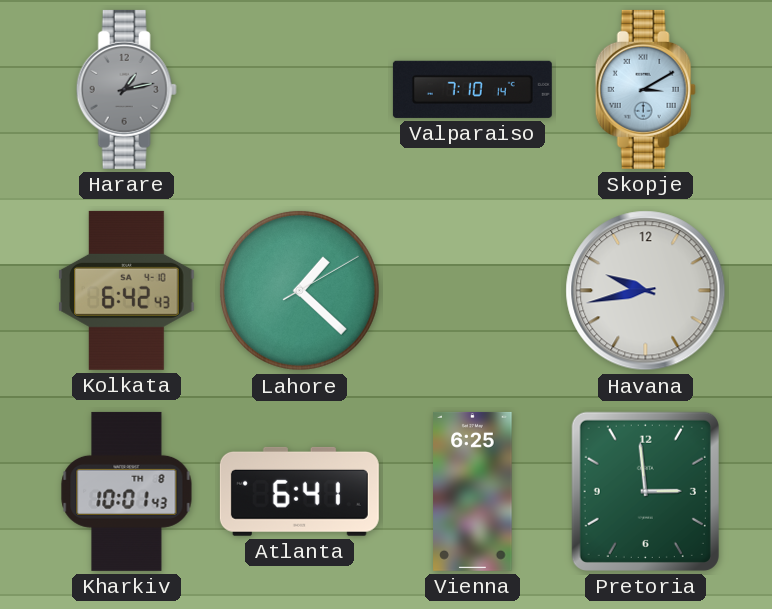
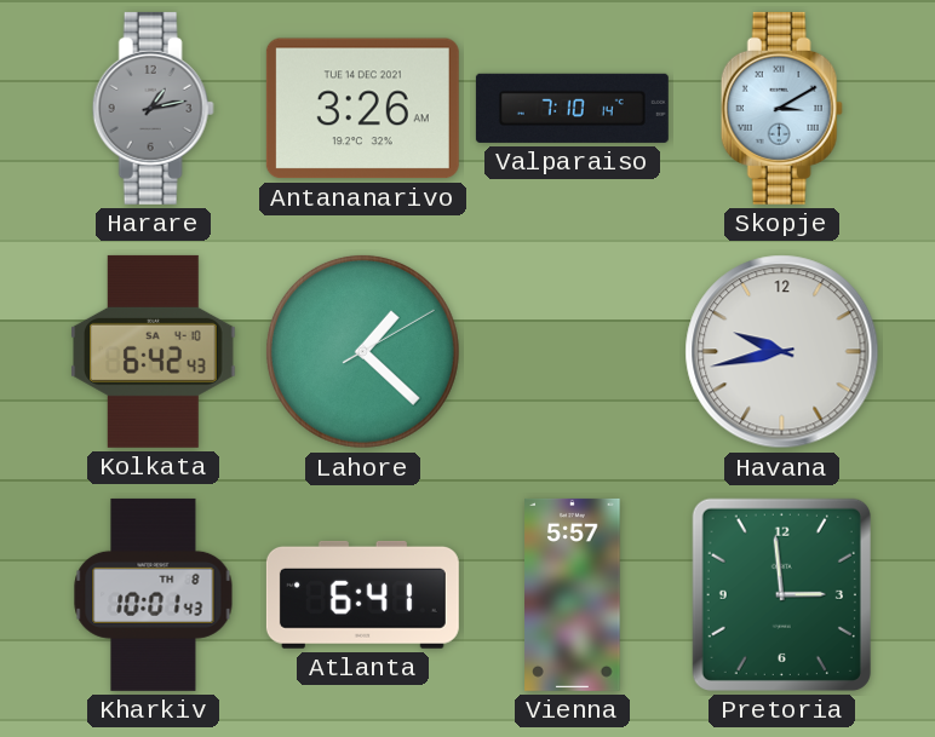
Antananarivo: none -> 3:26 (362, 109)
Vienna: 6:25 -> 5:57 (573, 594)
